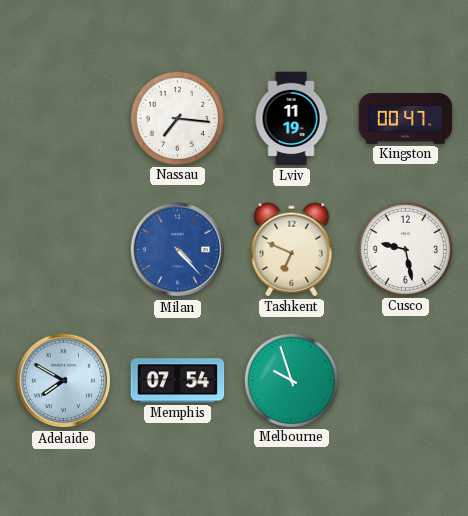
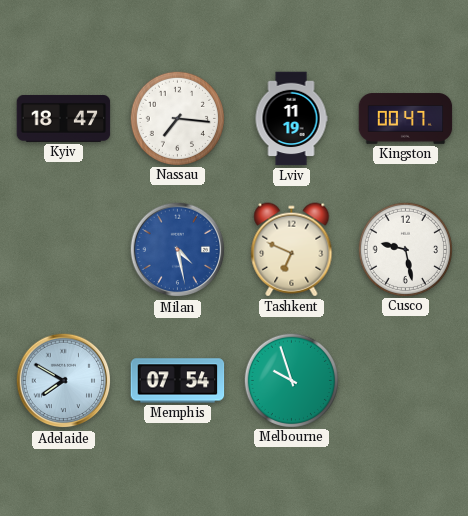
Kyiv: none -> 18:47 (64, 118)
Milan: 4:23 -> 4:28 (178, 250)
